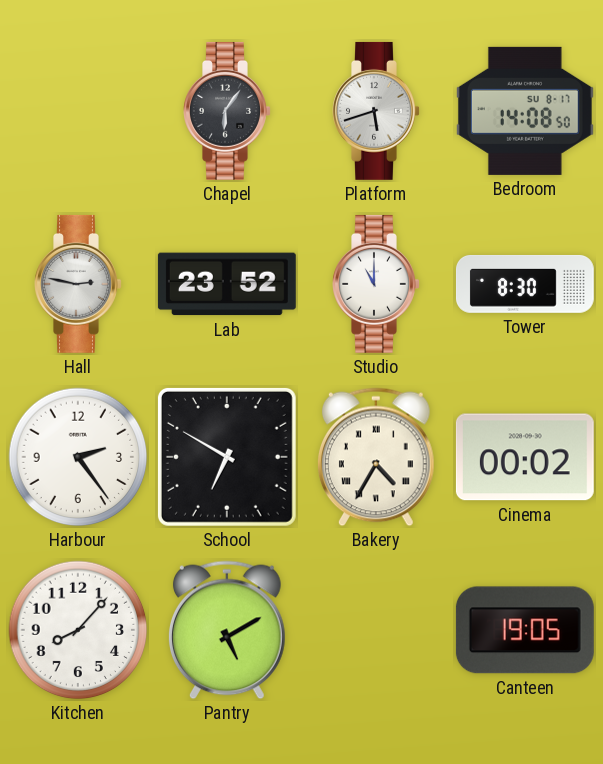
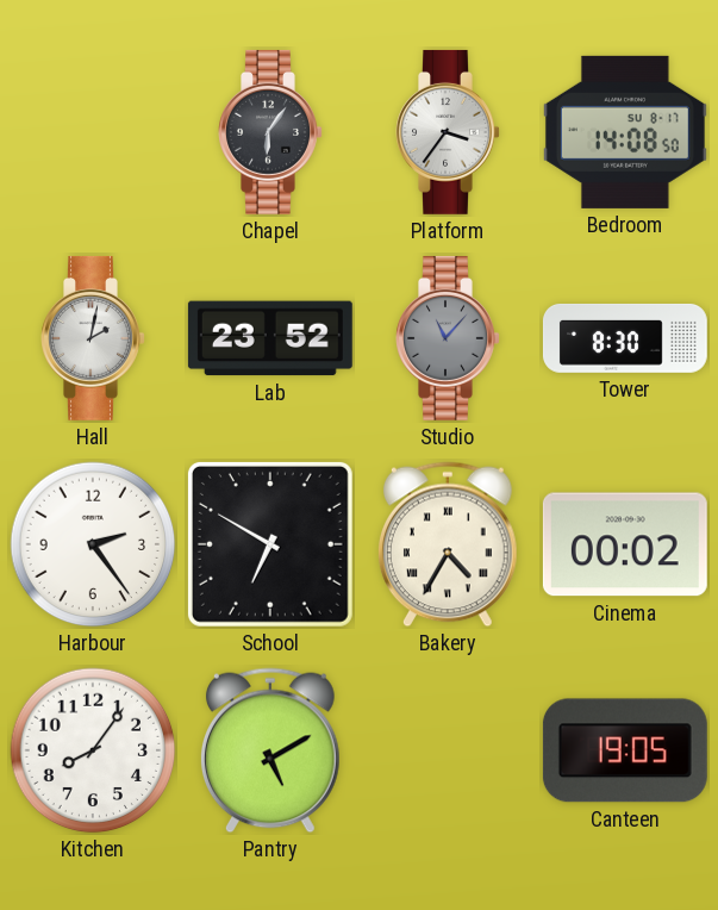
Platform: 5:42 -> 3:36 (448, 132)
Hall: 2:47 -> 2:02 (93, 338)
Studio: 11:00 -> 11:07 (448, 338)
Studio dial: white -> grey (448, 338)
Kitchen: 8:07 -> 8:06 (93, 750)
